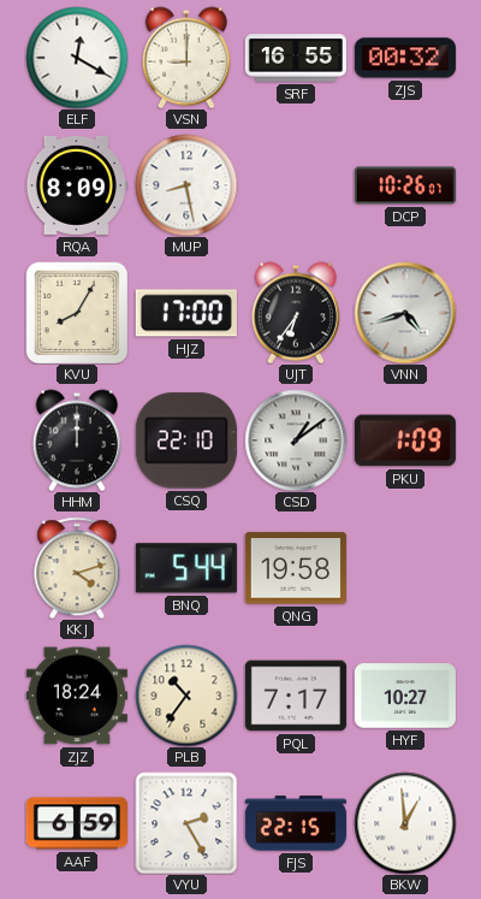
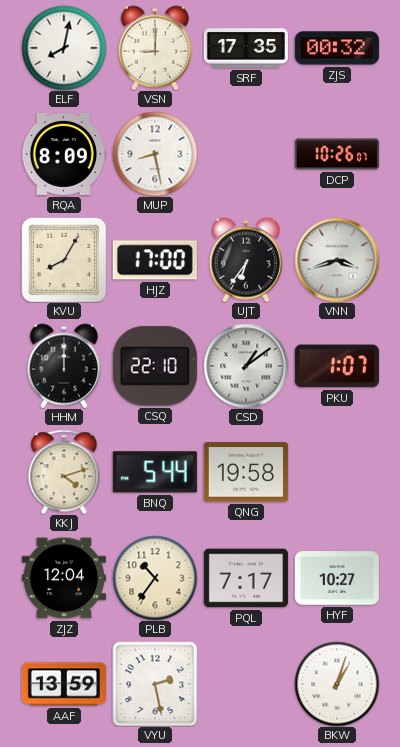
ELF: 12:20 -> 8:02 (64, 48)
SRF: 16:55 -> 17:35 (246, 48)
VNN: 4:42 -> 3:42 (337, 260)
PKU: 1:09 -> 1:07 (337, 366)
ZJZ: 18:24 -> 12:04 (64, 578)
AAF: 6:59 -> 13:59 (64, 684)
VYU: 2:25 -> 2:28 (155, 684)
FJS: 22:15 -> none (296, 823)
BKW: 12:59 -> 1:03 (337, 684)
